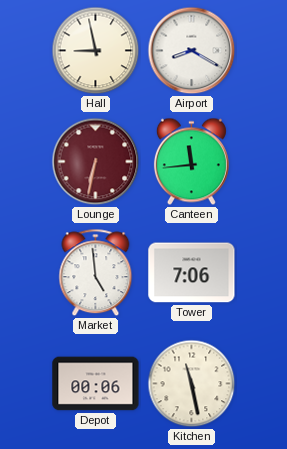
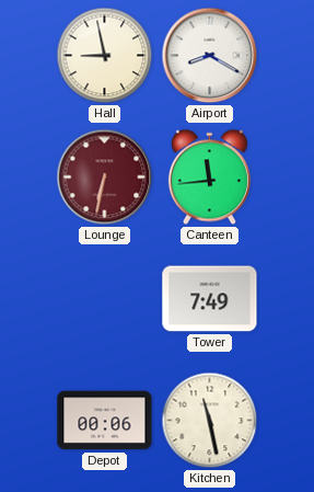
Market: 4:59 -> none (96, 273)
Tower: 7:06 -> 7:49 (210, 299)
